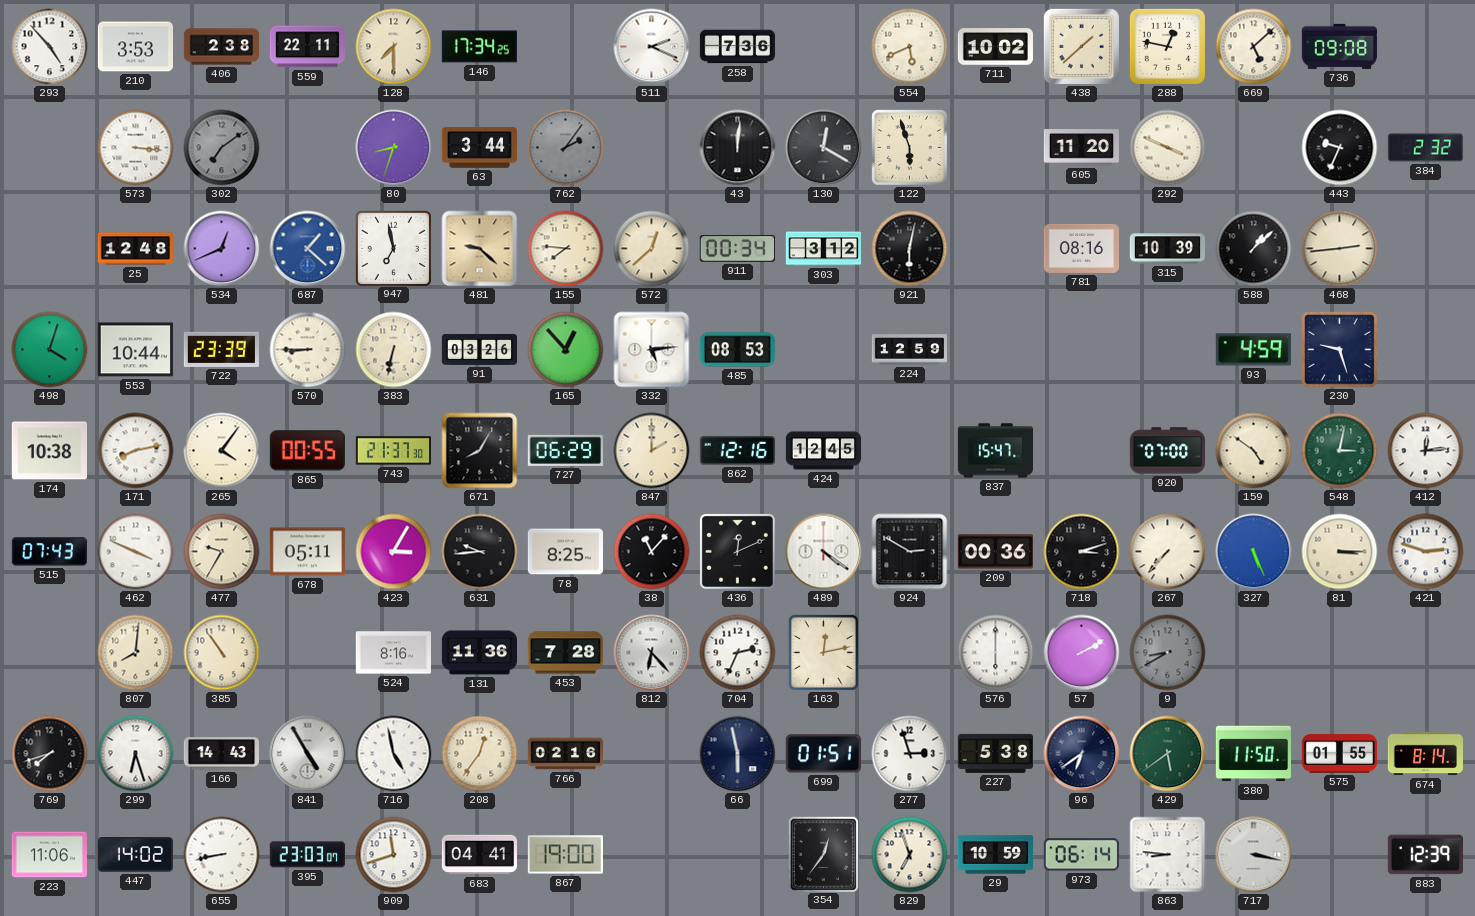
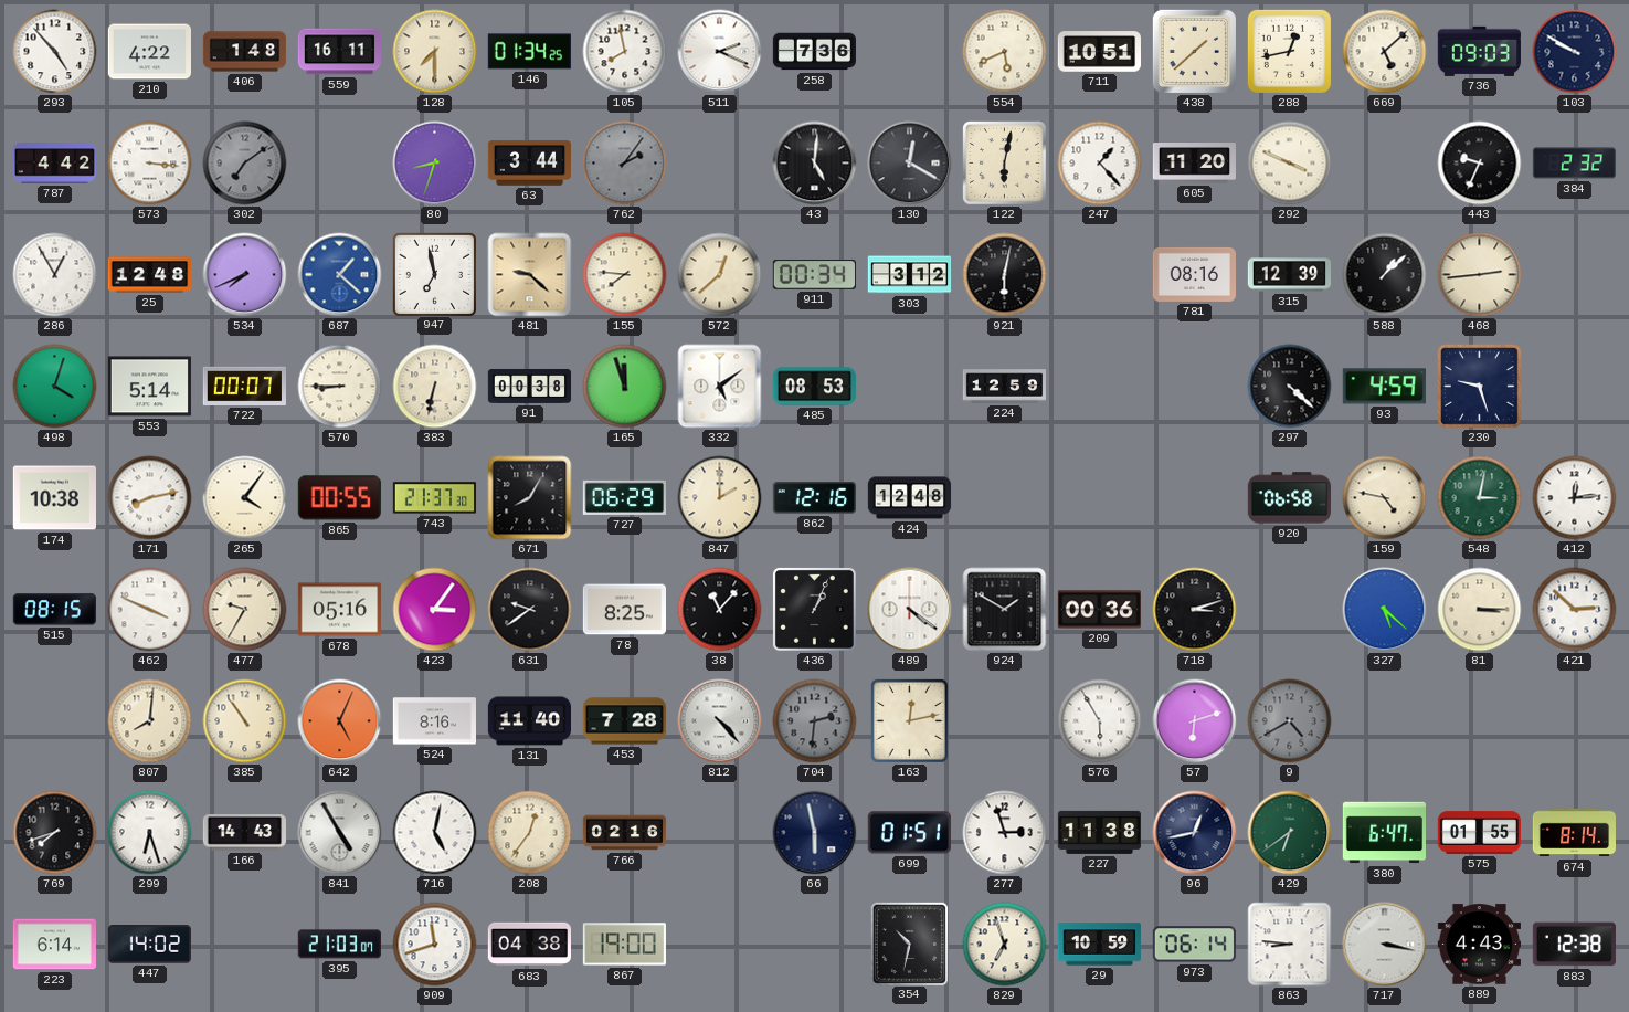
210: 3:53 -> 4:22 (149, 52)
406: 2:38 -> 1:48 (245, 52)
559: 22:11 -> 16:11 (339, 52)
146: 17:34 -> 01:34 (529, 52)
105: none -> 7:58 (625, 52)
711: 10:02 -> 10:51 (1099, 52)
288: 12:47 -> 12:43 (1289, 51)
736: 09:08 -> 09:03 (1479, 51)
103: none -> 9:50 (1575, 52)
787: none -> 4:42 (54, 164)
43: 12:01 -> 5:01 (815, 164)
122: 5:57 -> 6:02 (1005, 164)
247: none -> 1:23 (1100, 164)
286: none -> 12:55 (55, 275)
534: 12:41 -> 7:41 (245, 275)
315: 10:39 -> 12:39 (1289, 275)
553: 10:44 -> 5:14 (149, 387)
722: 23:39 -> 00:07 (244, 386)
91: 03:26 -> 00:38 (530, 386)
165: 12:53 -> 11:57 (625, 387)
332: 5:14 -> 5:09 (720, 387)
297: none -> 4:22 (1290, 387)
424: 12:45 -> 12:48 (910, 498)
837: 15:47 -> none (995, 451)
920: 07:00 -> 06:58 (1289, 498)
159: 4:51 -> 4:47 (1385, 498)
515: 07:43 -> 08:15 (54, 610)
678: 05:11 -> 05:16 (339, 610)
423: 3:05 -> 3:06 (435, 610)
631: 9:44 -> 9:39 (530, 610)
436: 12:11 -> 1:04 (814, 609)
924: 2:50 -> 1:50 (1005, 610)
267: 7:37 -> none (1168, 552)
327: 5:26 -> 5:22 (1385, 610)
421: 2:48 -> 2:52 (1575, 610)
642: none -> 5:04 (340, 721)
131: 11:36 -> 11:40 (529, 721)
812: 6:23 -> 4:23 (720, 721)
704: 2:34 -> 2:31 (815, 721)
704 dial: white -> grey (815, 721)
576: 6:00 -> 5:55 (1100, 721)
57: 2:10 -> 6:12 (1195, 721)
9: 8:40 -> 4:40 (1290, 721)
716: 4:58 -> 5:02 (435, 833)
227: 5:38 -> 11:38 (1099, 832)
96: 6:39 -> 12:43 (1195, 833)
429: 5:39 -> 6:39 (1290, 833)
380: 11:50 -> 6:47 (1384, 833)
223: 11:06 -> 6:14 (54, 945)
655: 8:43 -> none (222, 855)
395: 23:03 -> 21:03 (339, 945)
683: 04:41 -> 04:38 (529, 945)
354: 12:36 -> 10:32 (909, 944)
889: none -> 4:43 (1479, 945)
883: 12:39 -> 12:38 (1574, 945)
